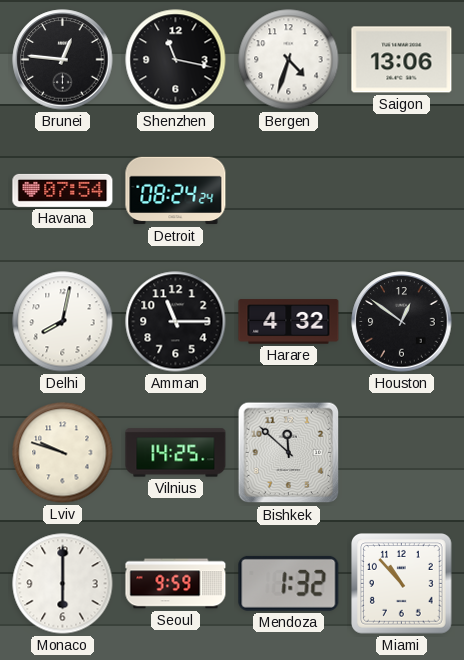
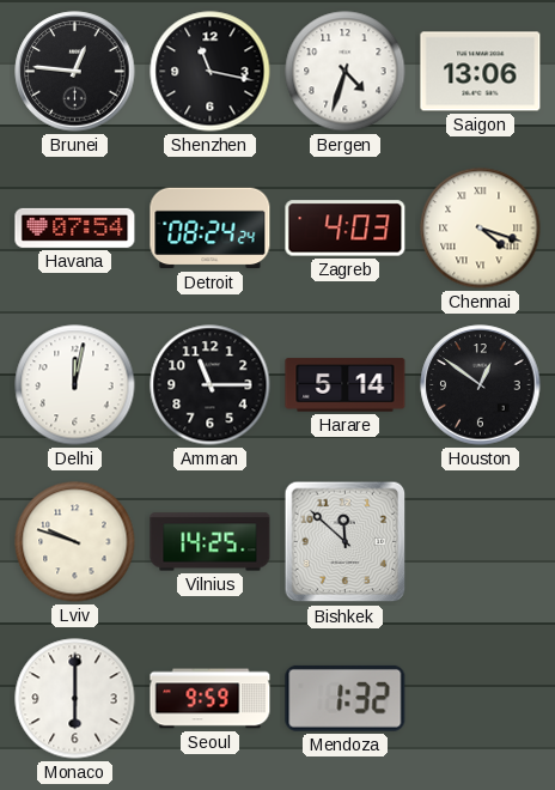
Zagreb: none -> 4:03 (346, 229)
Chennai: none -> 4:18 (481, 229)
Delhi: 8:02 -> 12:02 (75, 385)
Harare: 4:32 -> 5:14 (346, 385)
Miami: 10:53 -> none (402, 584)
